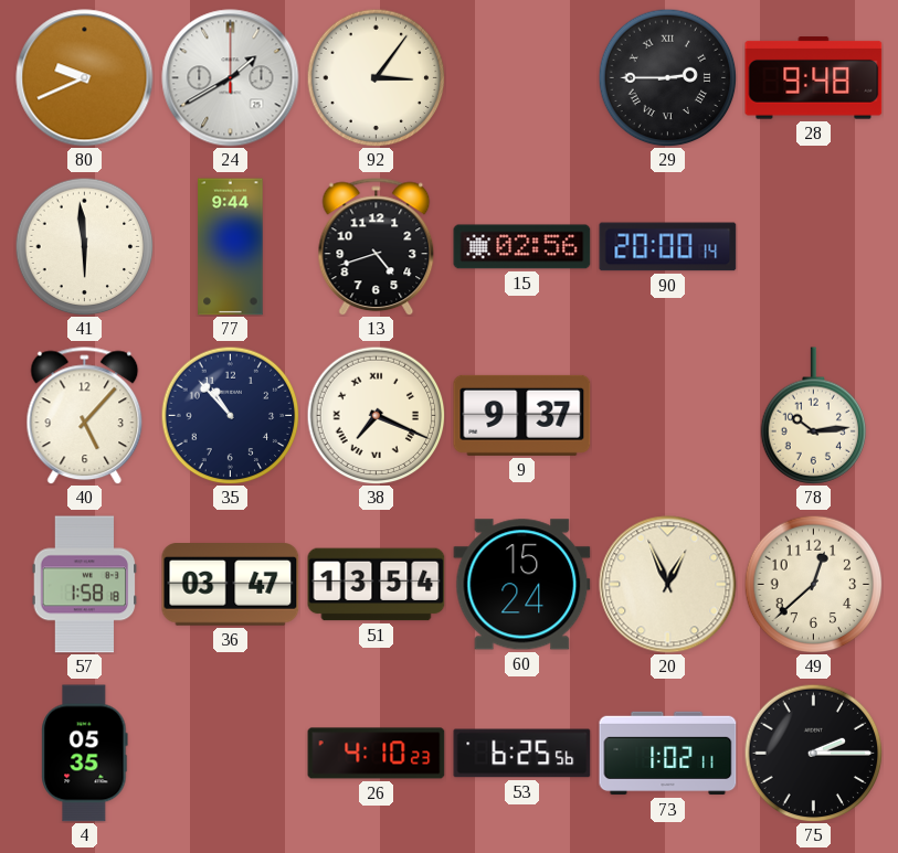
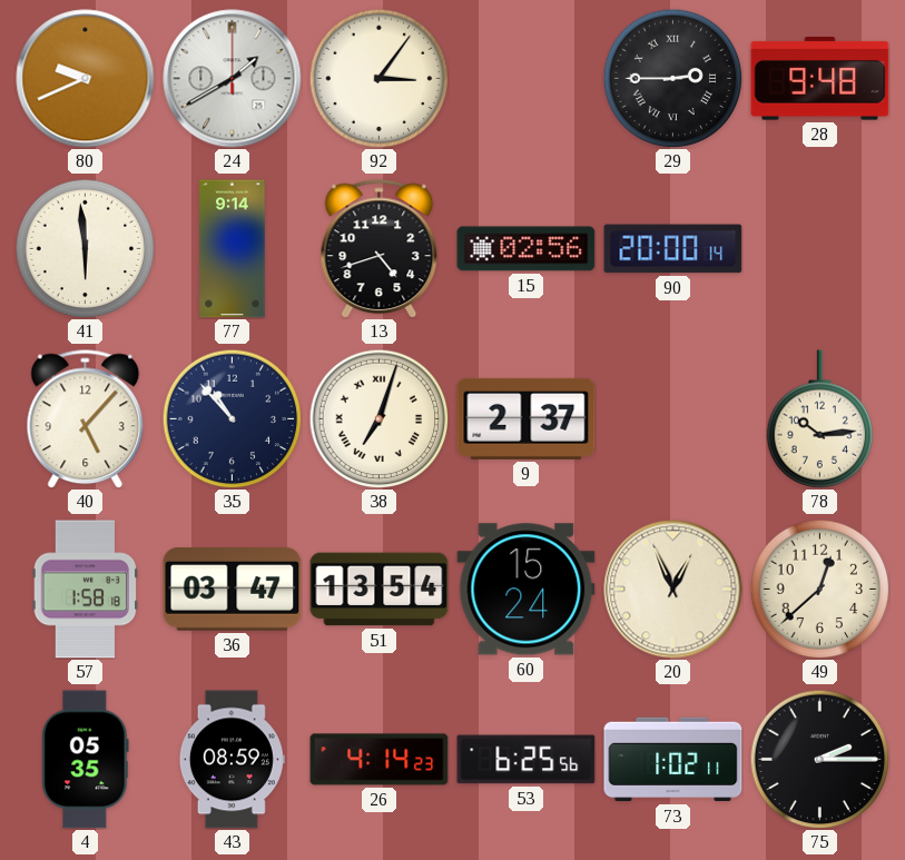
77: 9:44 -> 9:14 (233, 249)
38: 7:19 -> 7:03 (378, 418)
9: 9:37 -> 2:37 (527, 418)
43: none -> 08:59 (232, 760)
26: 4:10 -> 4:14 (380, 760)
